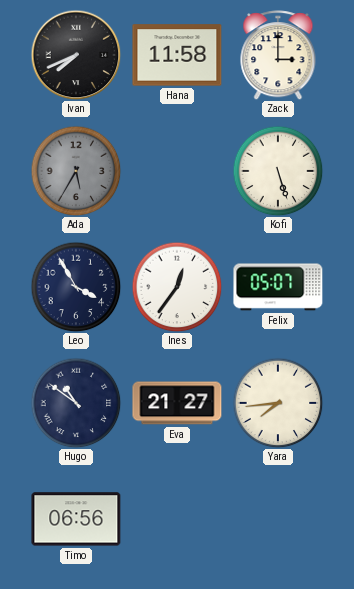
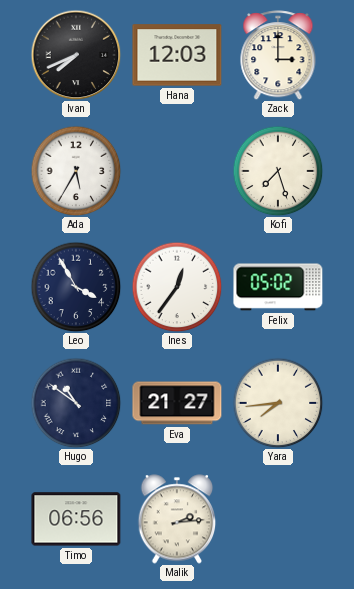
Hana: 11:58 -> 12:03 (177, 55)
Ada dial: grey -> white (76, 171)
Kofi: 5:27 -> 7:27 (278, 171)
Felix: 05:07 -> 05:02 (278, 287)
Malik: none -> 2:14 (177, 519)
